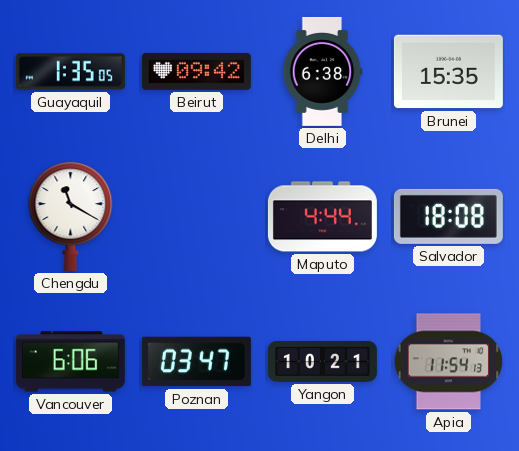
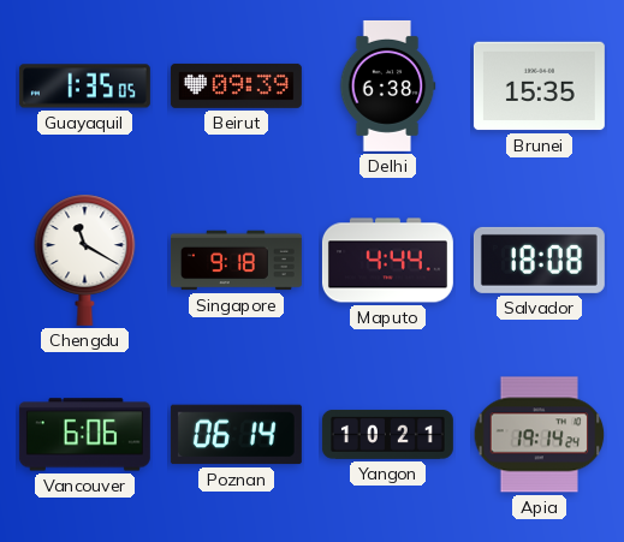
Beirut: 09:42 -> 09:39 (236, 85)
Singapore: none -> 9:18 (236, 261)
Poznan: 03:47 -> 06:14 (236, 435)
Apia: 11:54 -> 19:14 (540, 435)
